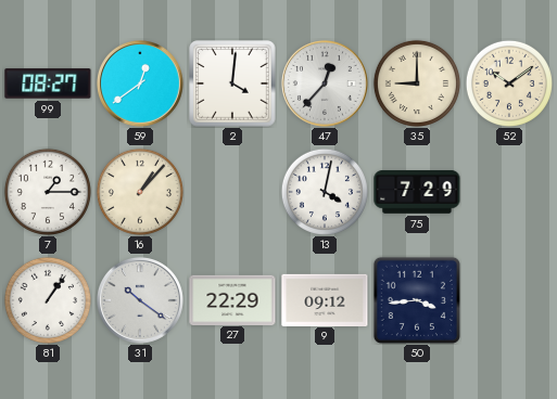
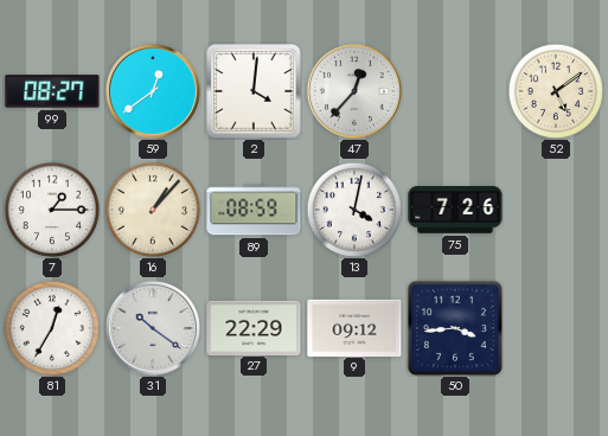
35: 9:00 -> none (417, 83)
52: 10:09 -> 5:09 (556, 91)
89: none -> 08:59 (254, 210)
75: 7:29 -> 7:26 (455, 211)
81: 1:06 -> 12:35 (52, 328)
